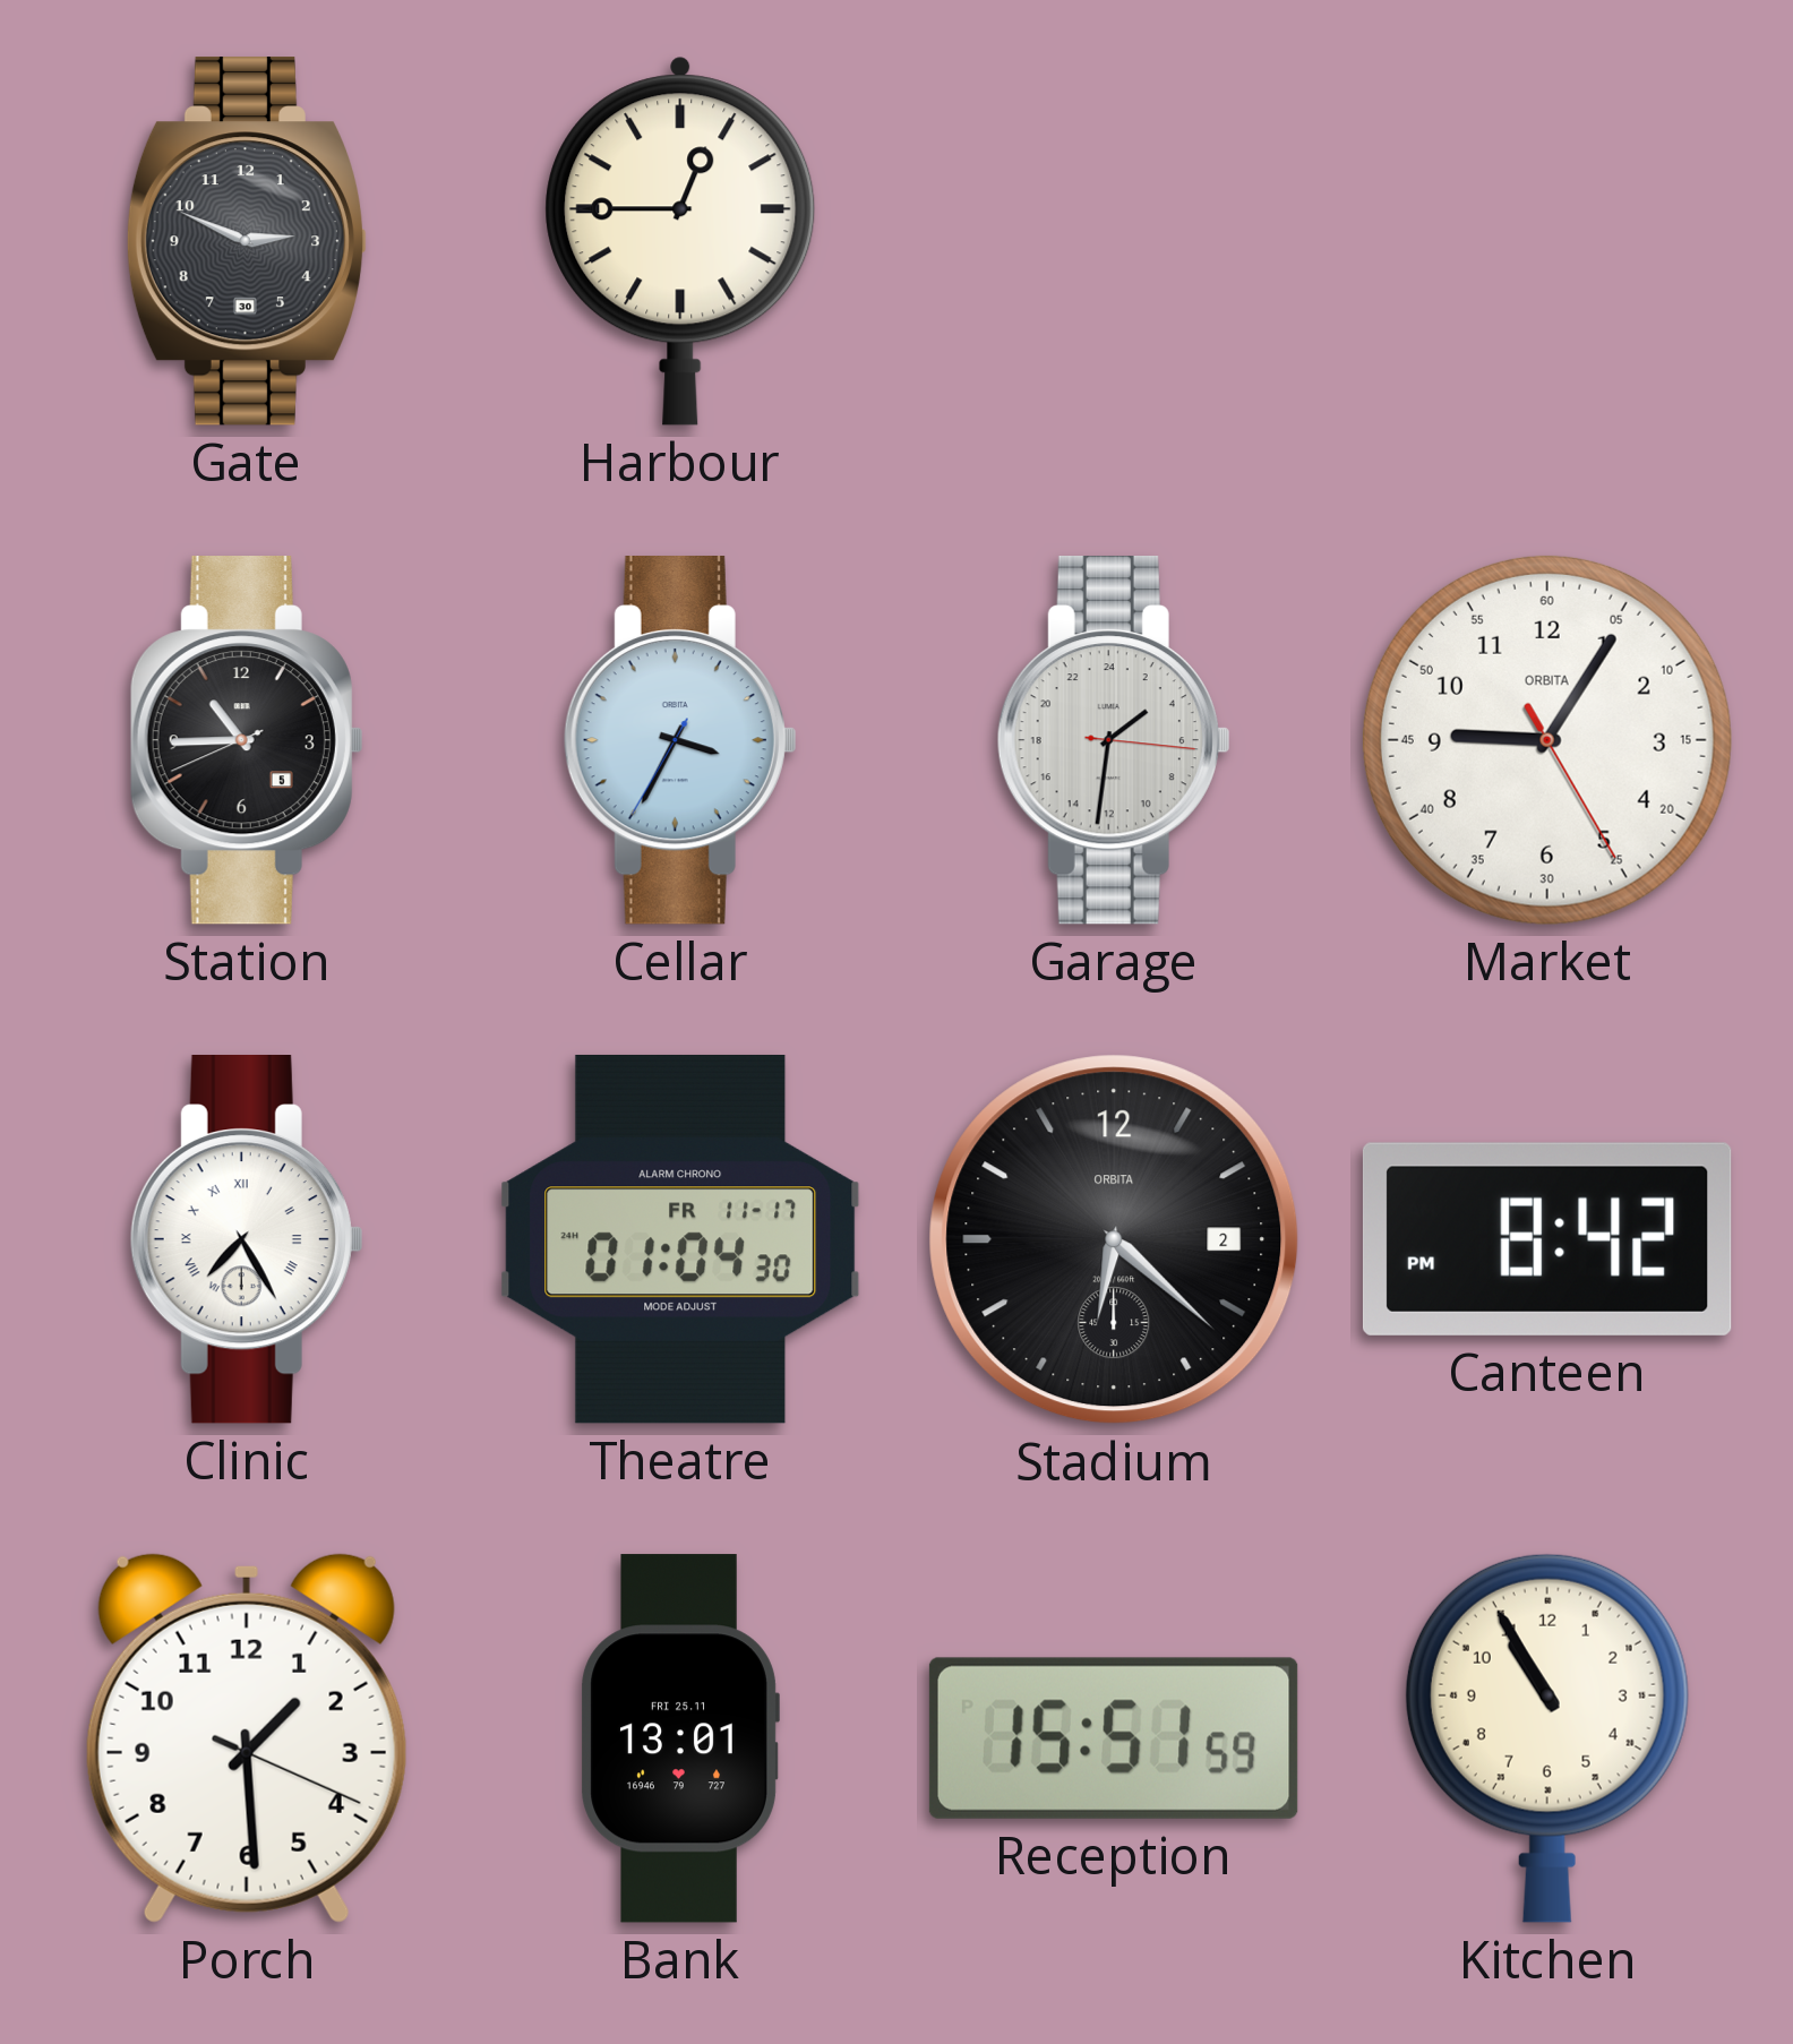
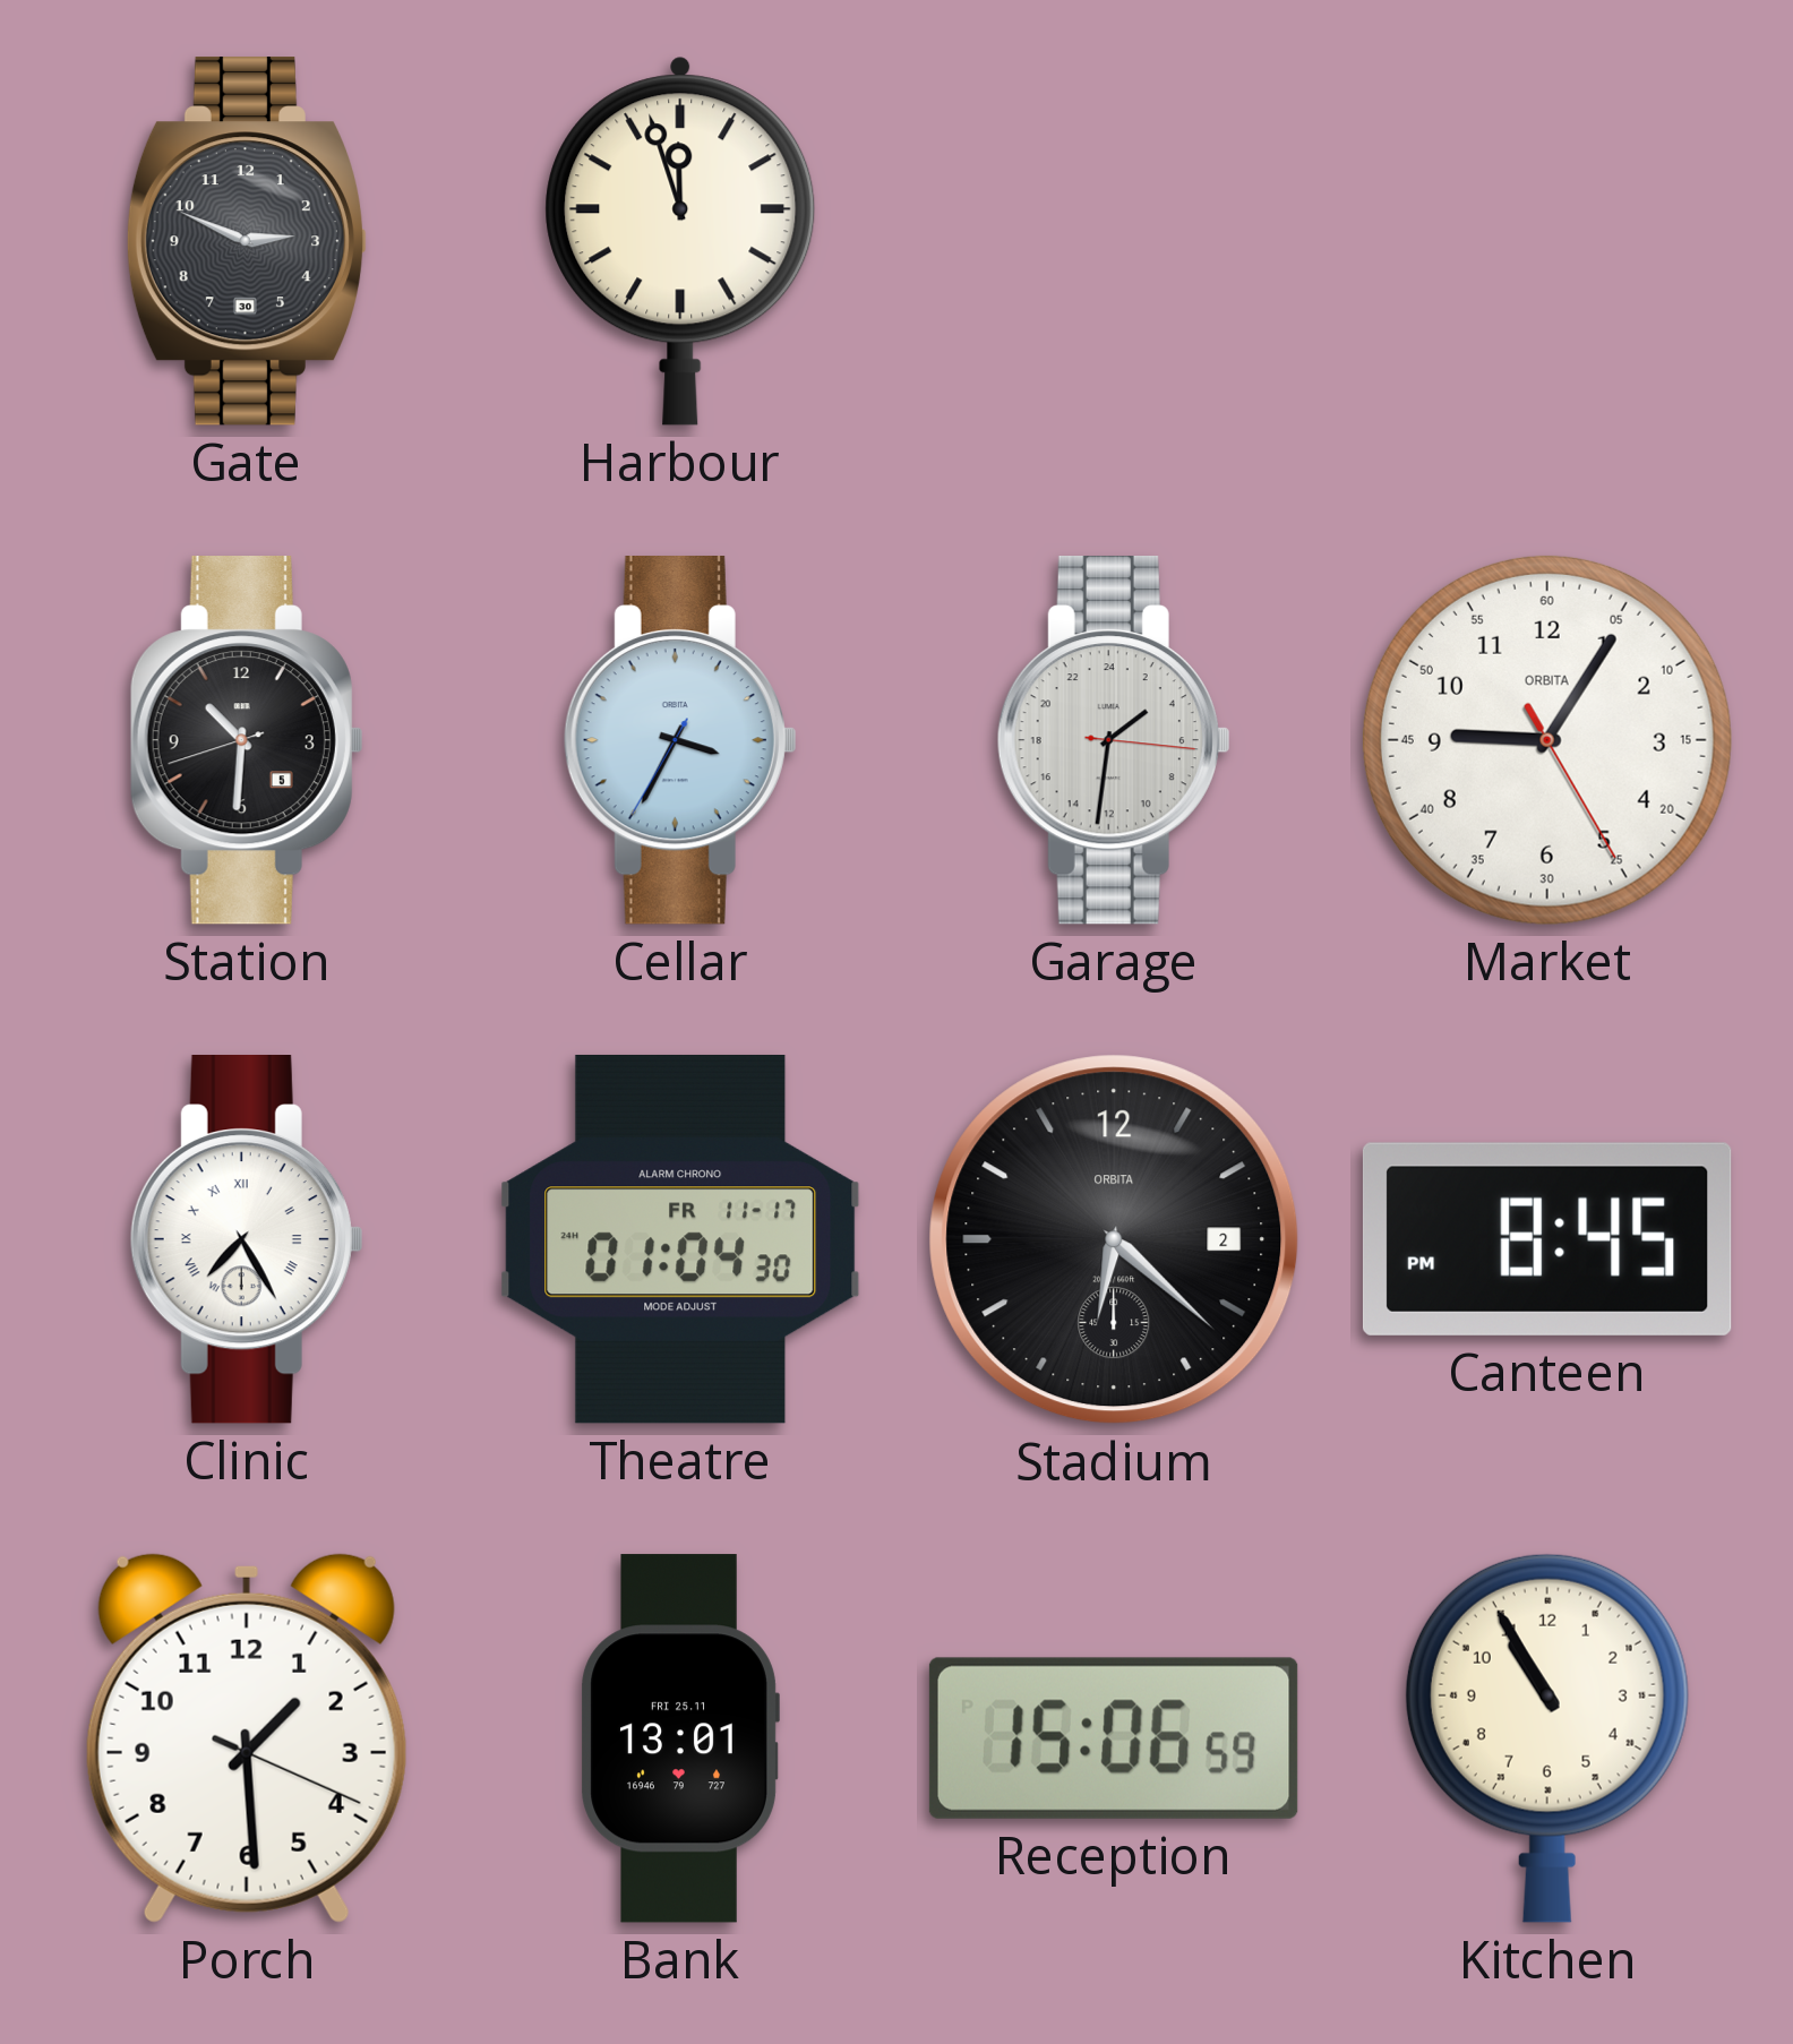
Harbour: 12:45 -> 11:57 (680, 241)
Station: 10:44 -> 10:30 (247, 741)
Canteen: 8:42 -> 8:45 (1547, 1239)
Reception: 15:51 -> 15:06 (1114, 1738)
